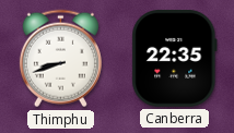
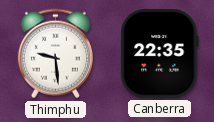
Thimphu: 8:42 -> 9:29 (55, 54)
